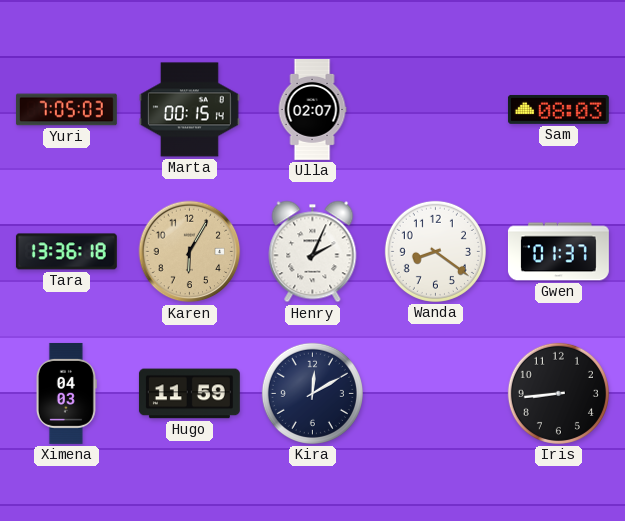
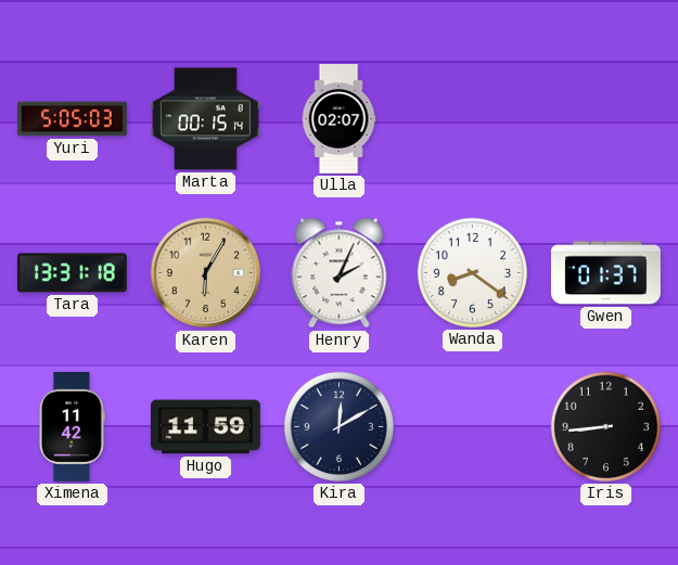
Yuri: 7:05 -> 5:05 (72, 119)
Sam: 08:03 -> none (558, 109)
Tara: 13:36 -> 13:31 (72, 273)
Ximena: 04:03 -> 11:42 (72, 426)
